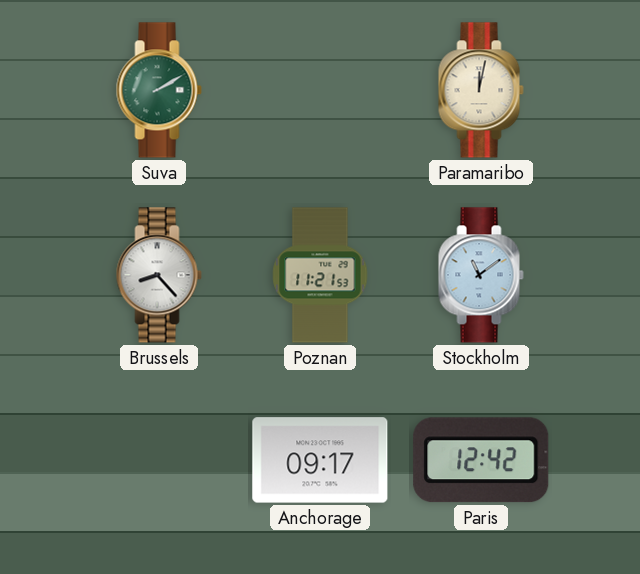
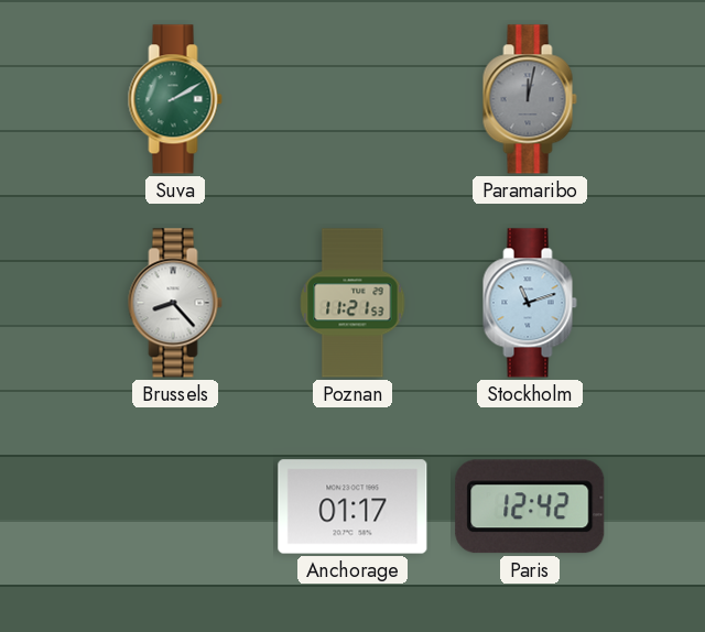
Paramaribo dial: cream -> grey (530, 99)
Stockholm: 11:09 -> 11:12 (530, 303)
Anchorage: 09:17 -> 01:17 (352, 506)
